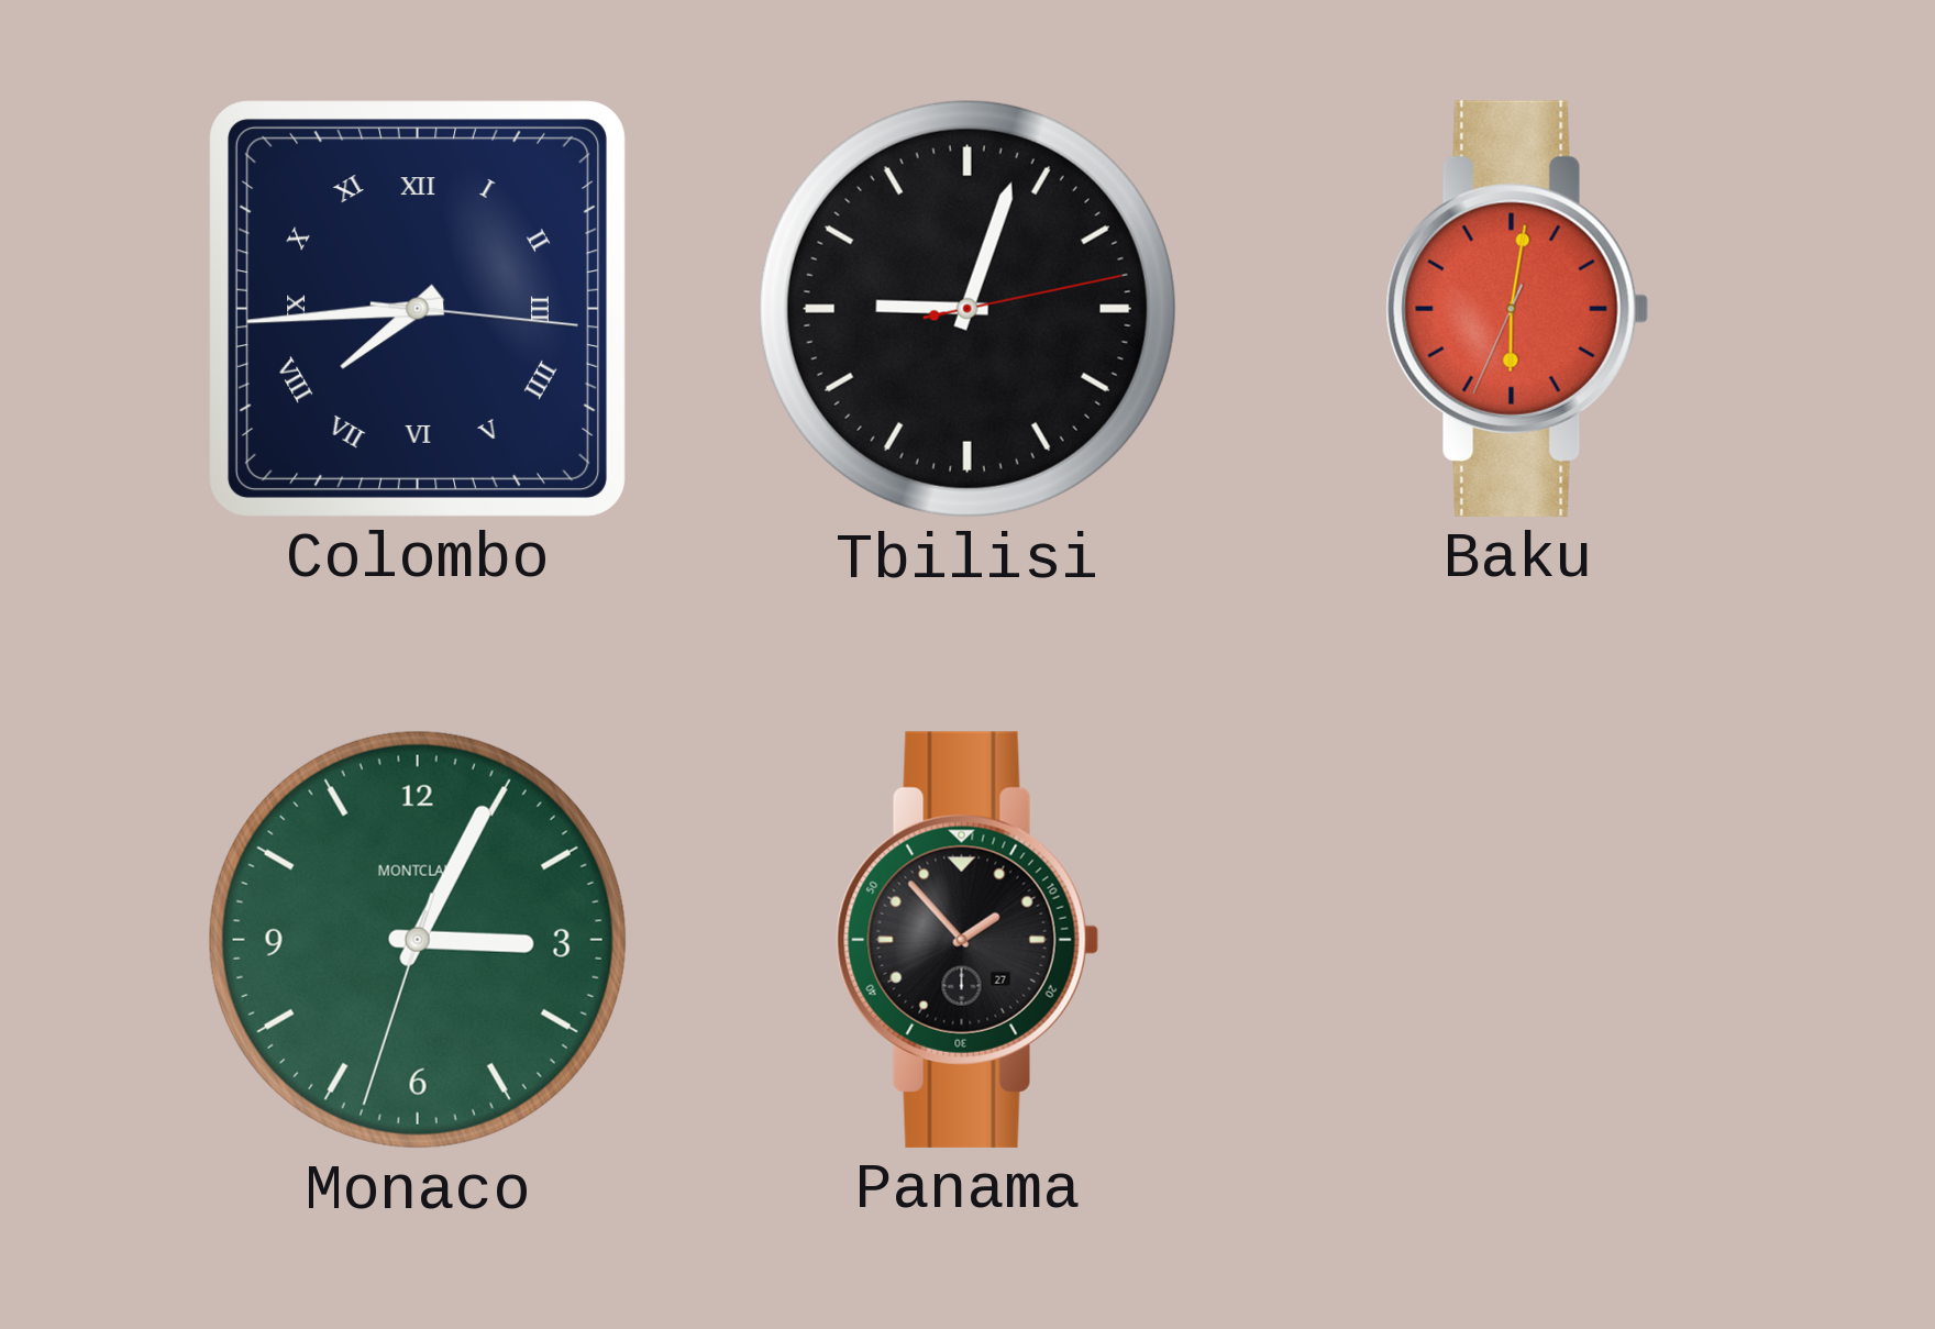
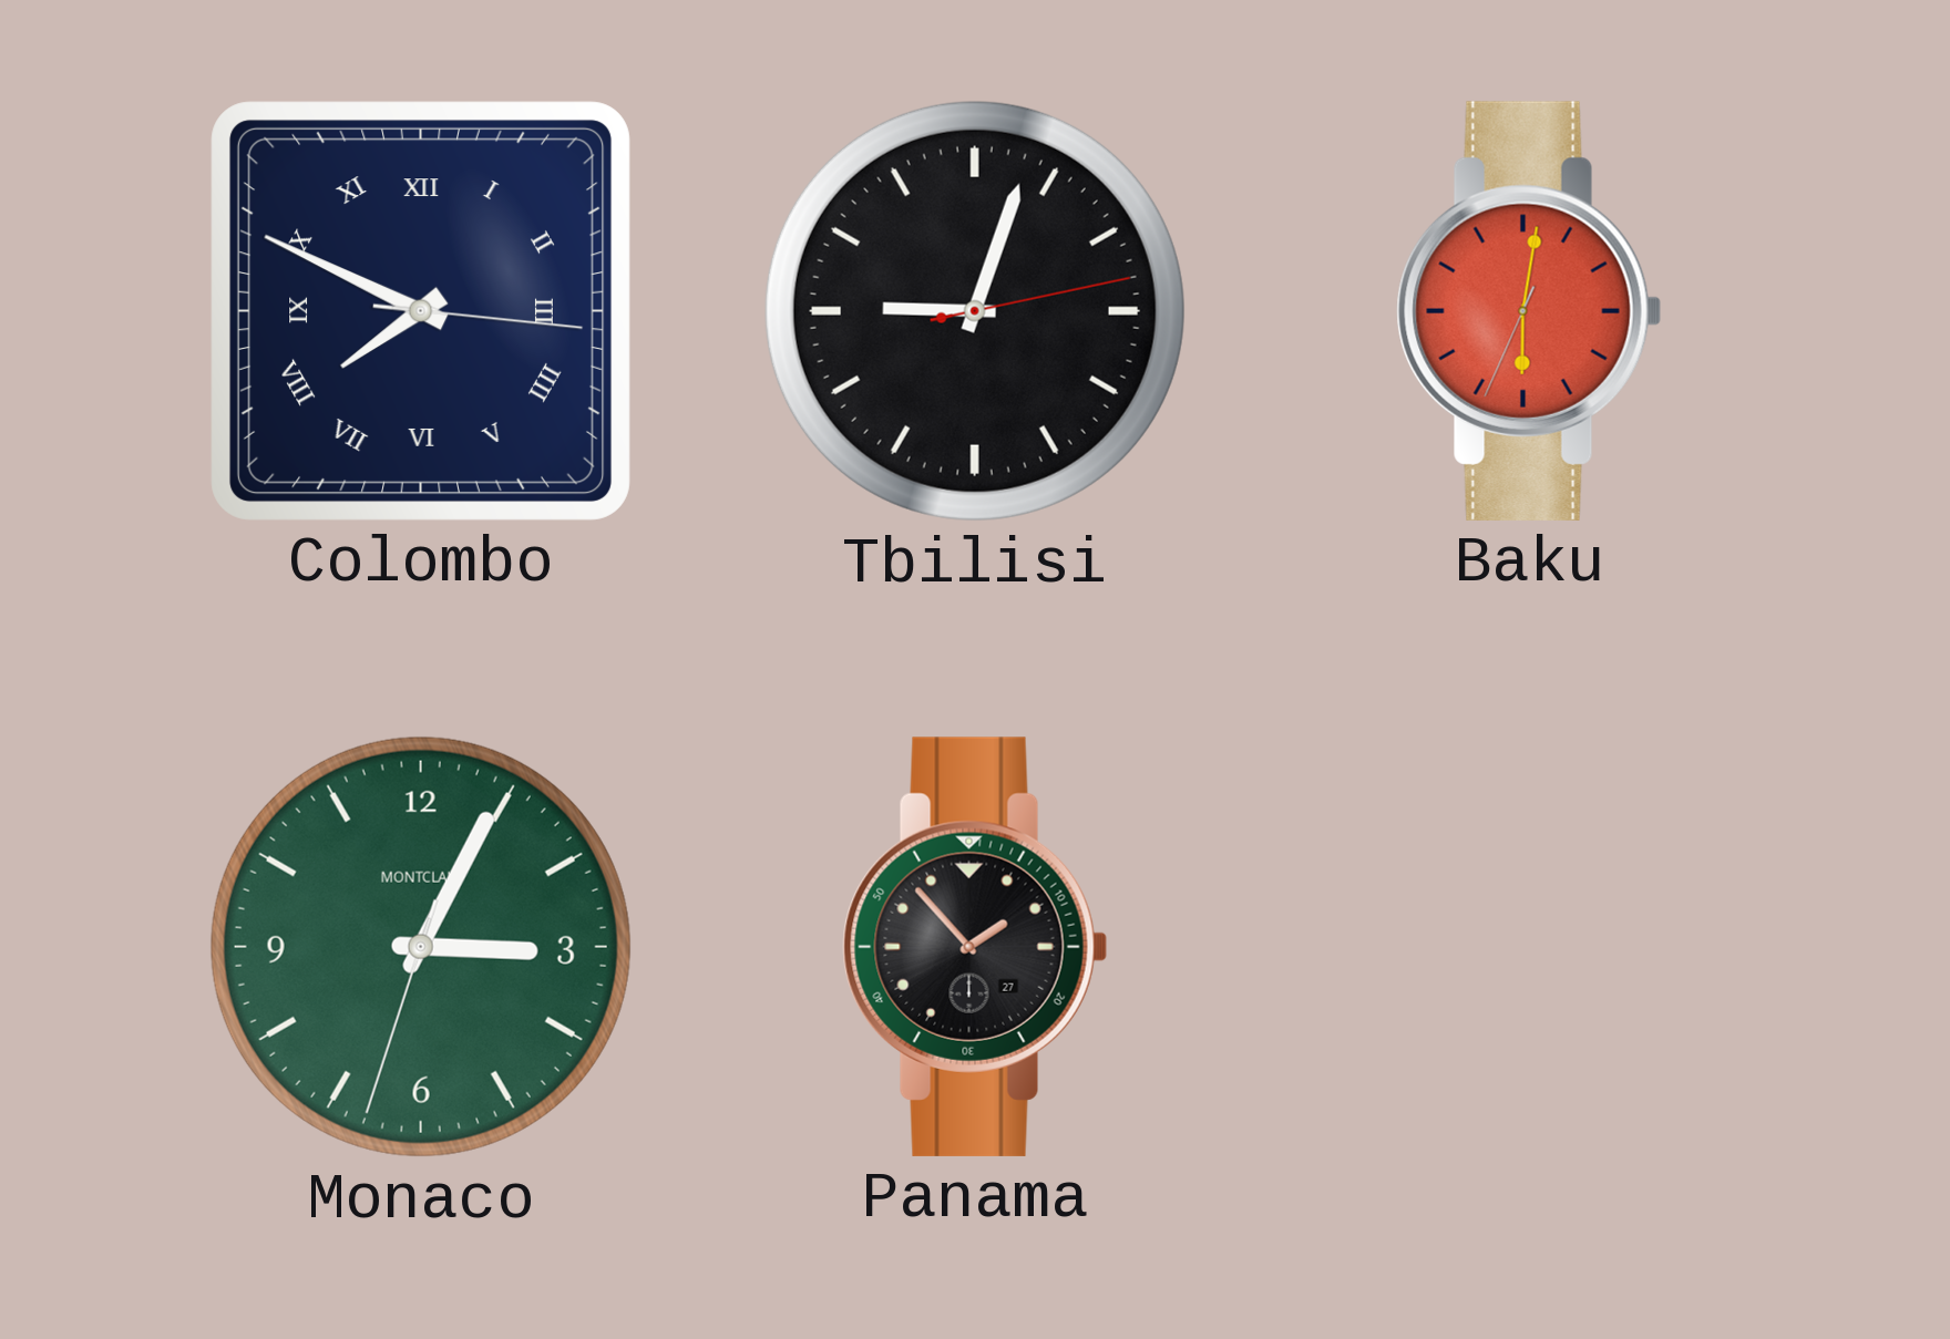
Colombo: 7:44 -> 7:49 (421, 311)
